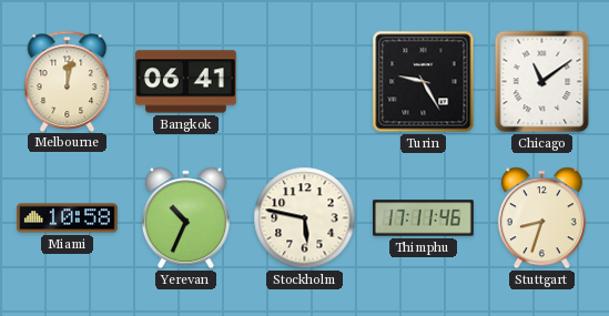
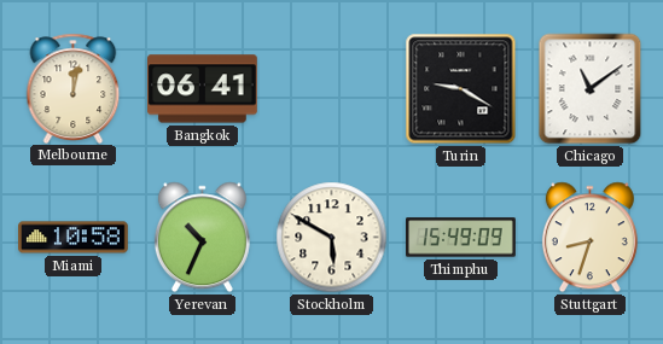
Turin: 9:25 -> 9:20 (461, 89)
Stockholm: 5:47 -> 5:50 (332, 238)
Thimphu: 17:11 -> 15:49 (461, 238)
